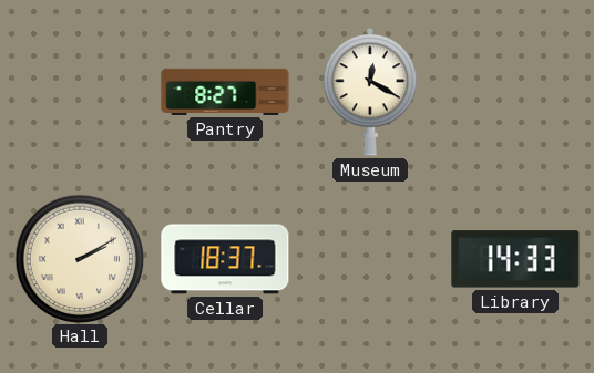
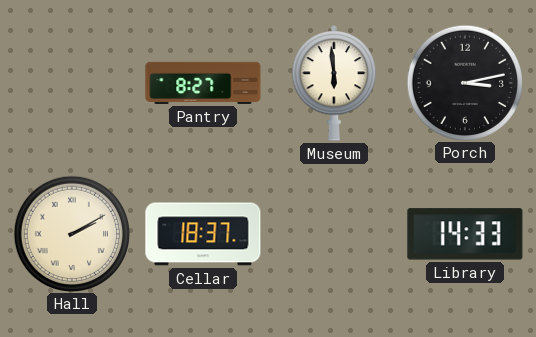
Museum: 12:20 -> 5:59 (334, 83)
Porch: none -> 3:13 (464, 82)
